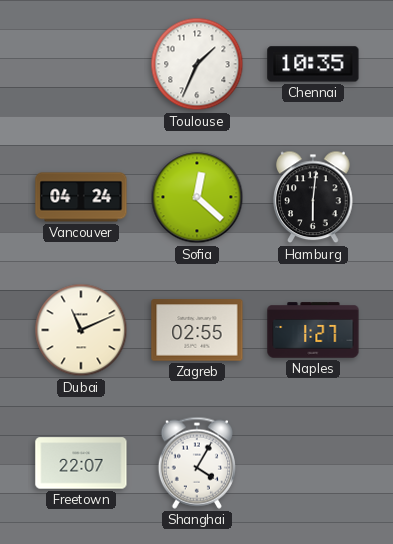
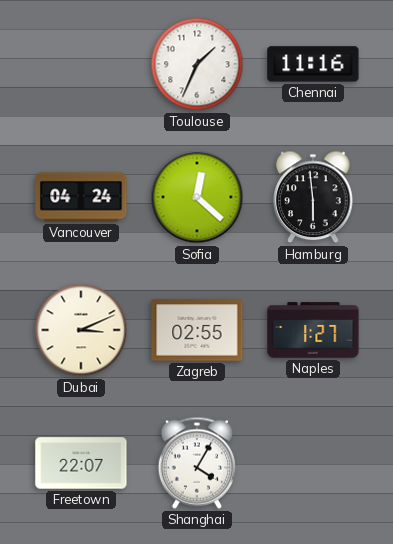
Chennai: 10:35 -> 11:16 (313, 64)
Hamburg: 6:01 -> 5:59 (313, 197)
Dubai: 11:11 -> 3:11 (81, 330)
